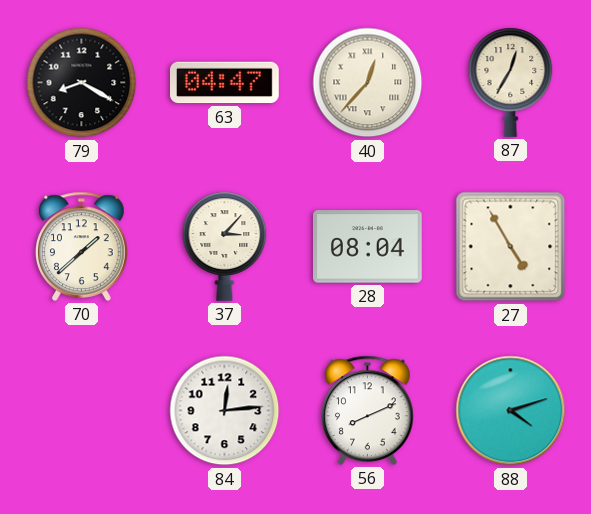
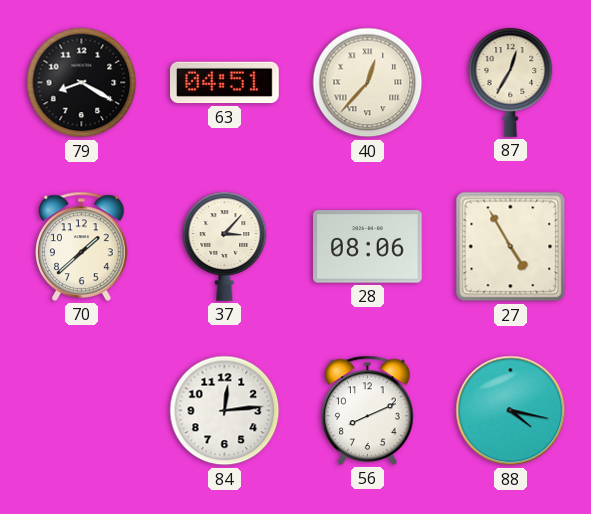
63: 04:47 -> 04:51 (225, 83)
28: 08:04 -> 08:06 (368, 247)
88: 4:12 -> 4:17 (511, 411)
